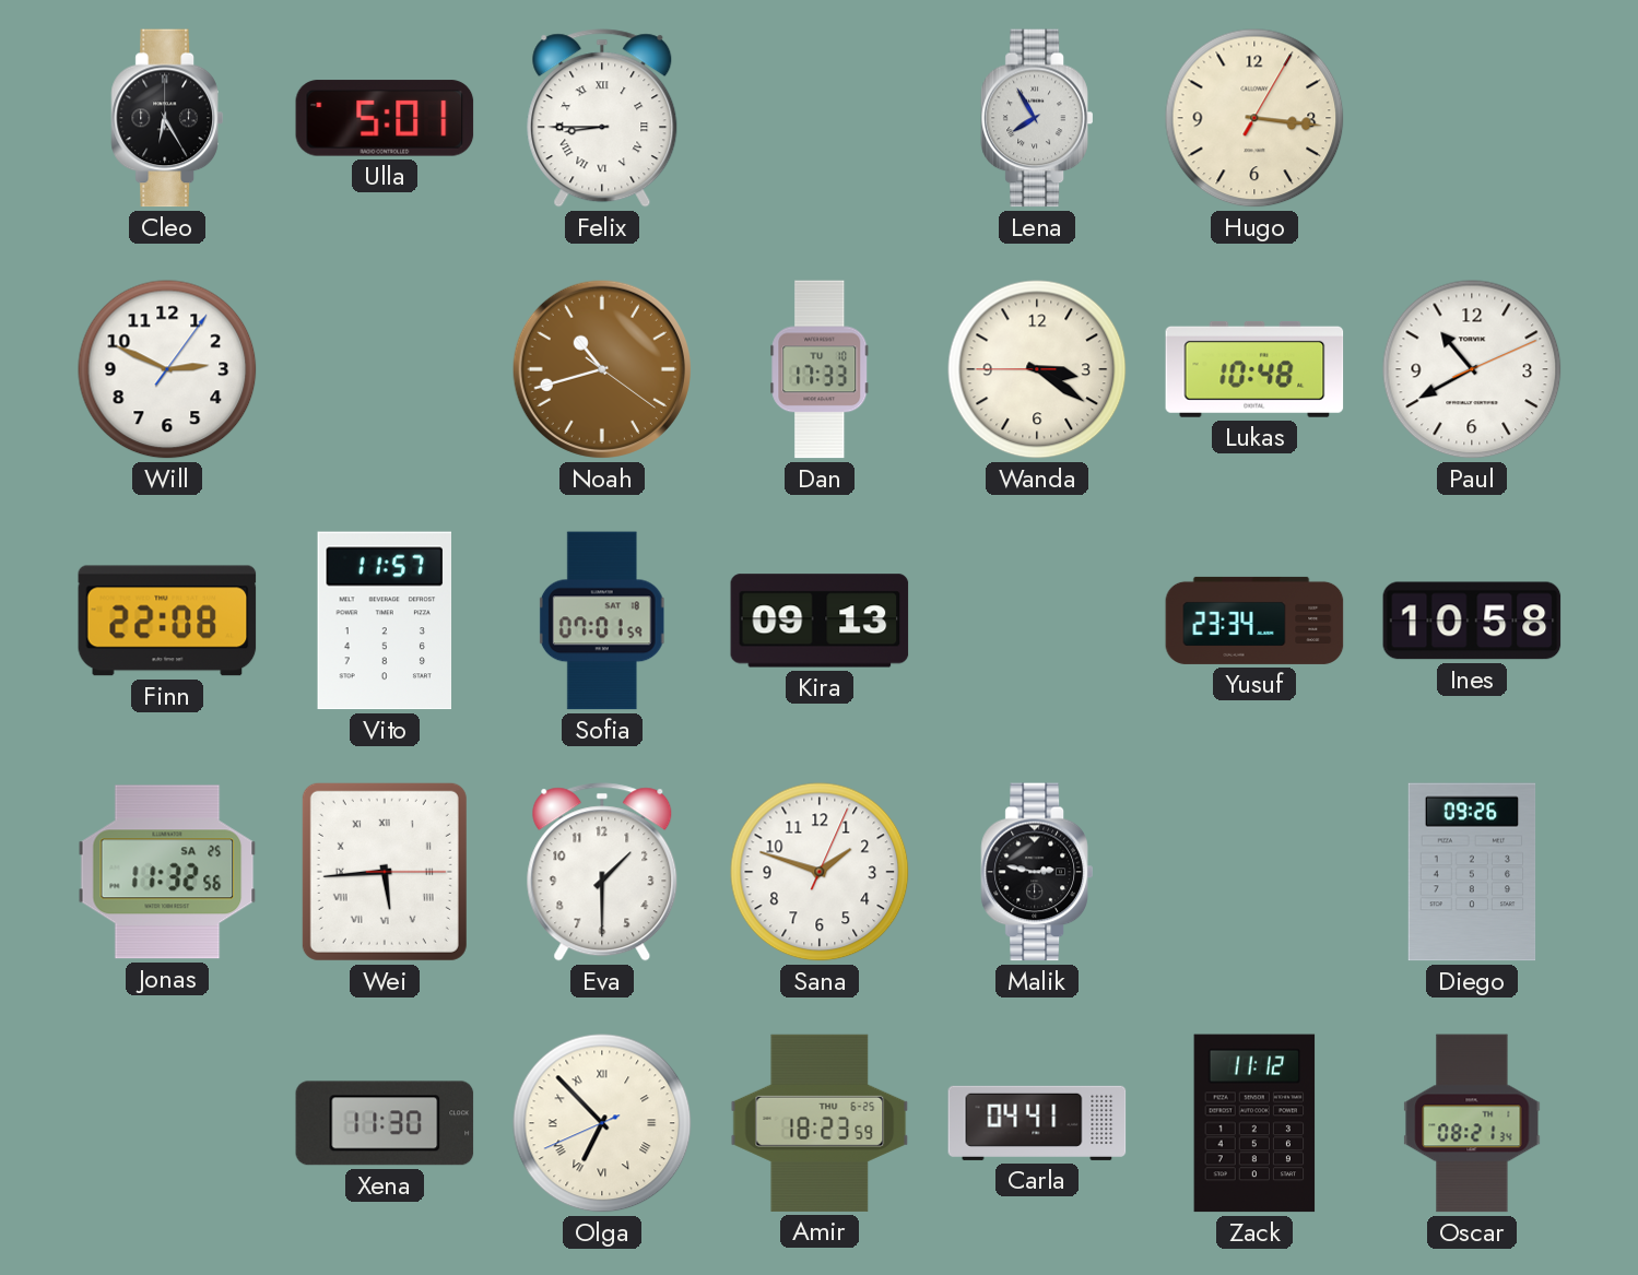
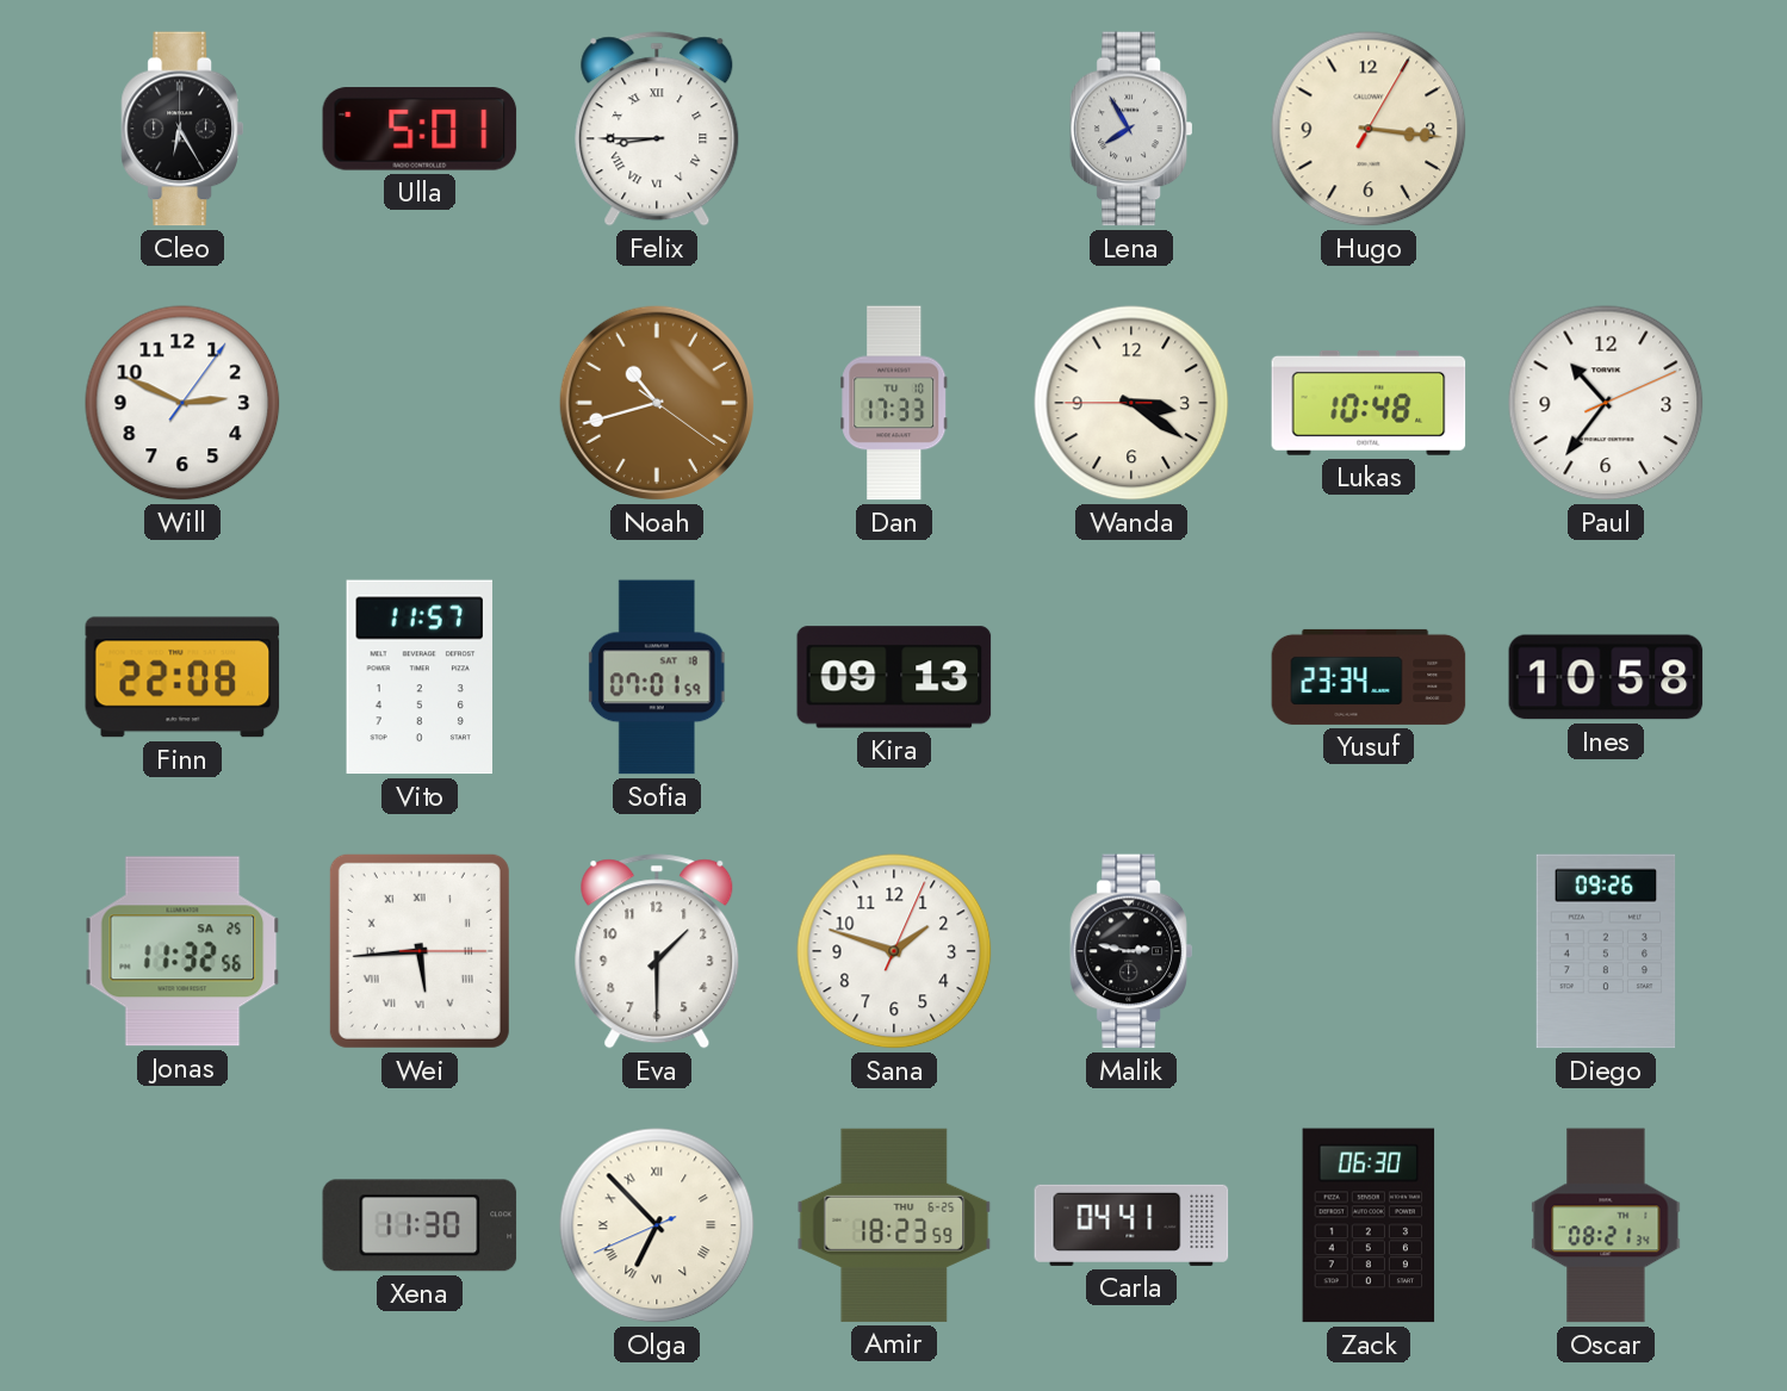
Paul: 10:40 -> 10:36 (1606, 403)
Zack: 11:12 -> 06:30 (1369, 1225)
